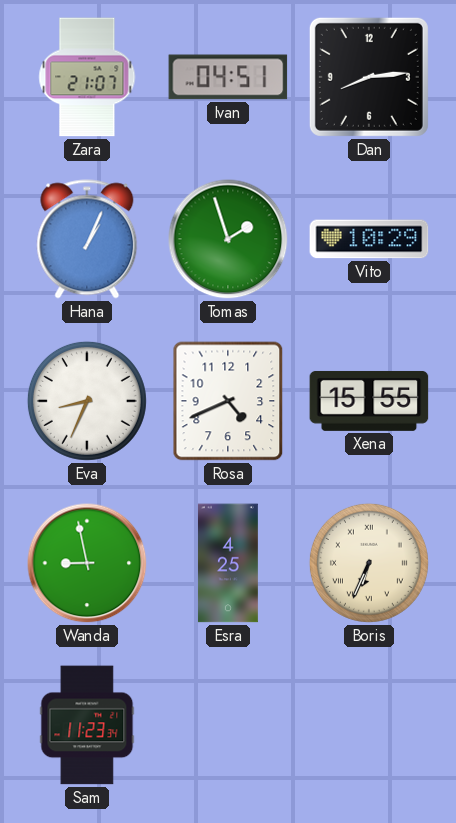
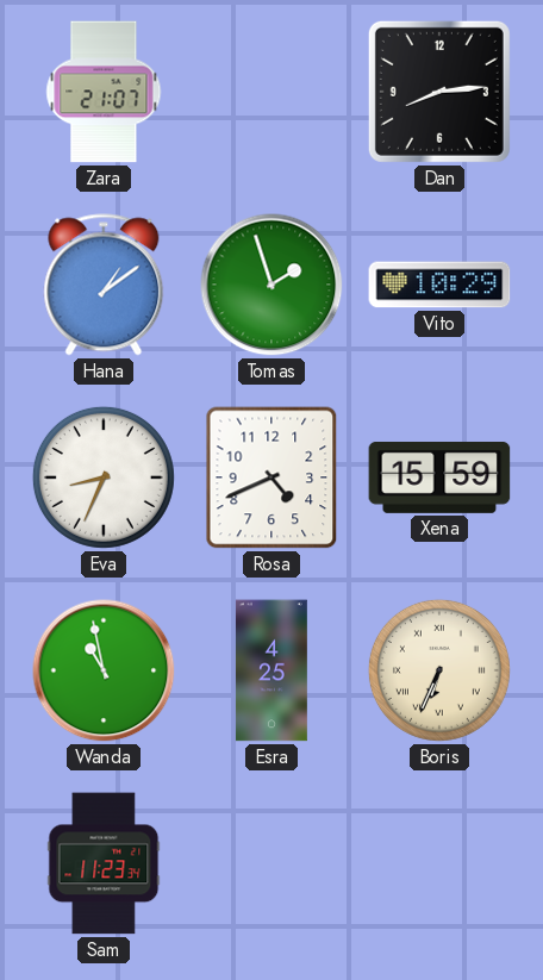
Ivan: 04:51 -> none (228, 77)
Hana: 1:04 -> 1:09 (104, 285)
Xena: 15:55 -> 15:59 (439, 477)
Wanda: 8:58 -> 10:58 (104, 670)
